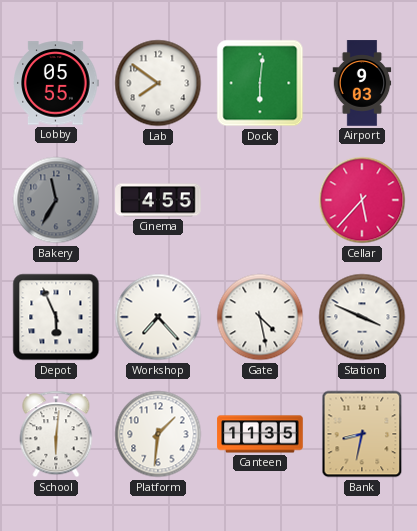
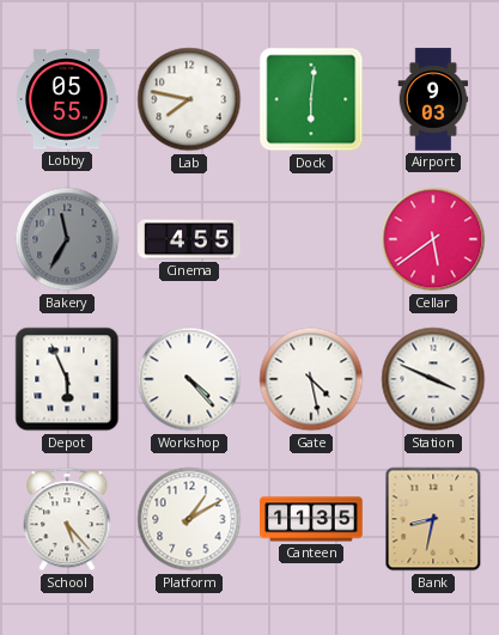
Lab: 7:51 -> 7:47 (189, 99)
Cellar: 5:37 -> 5:39 (433, 239)
Workshop: 7:23 -> 4:23 (189, 379)
School: 6:01 -> 5:23 (67, 519)
Platform: 1:31 -> 1:10 (189, 519)
